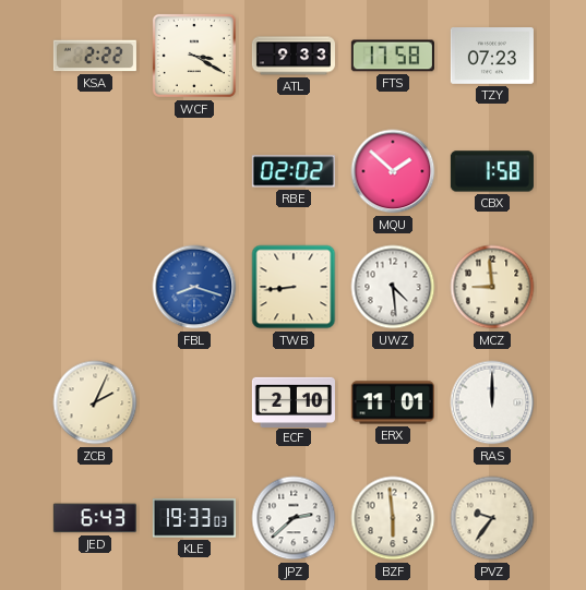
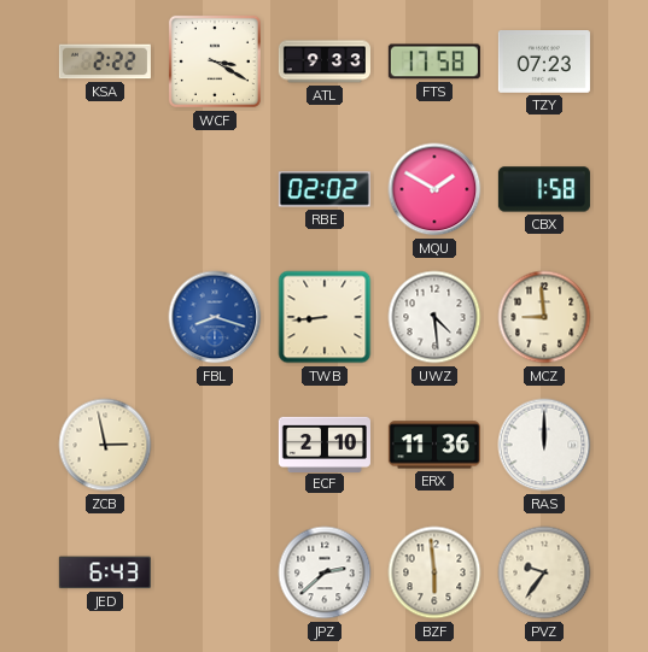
MQU: 1:52 -> 1:50 (434, 189)
ZCB: 2:04 -> 2:58 (105, 445)
ERX: 11:01 -> 11:36 (434, 445)
KLE: 19:33 -> none (194, 518)
